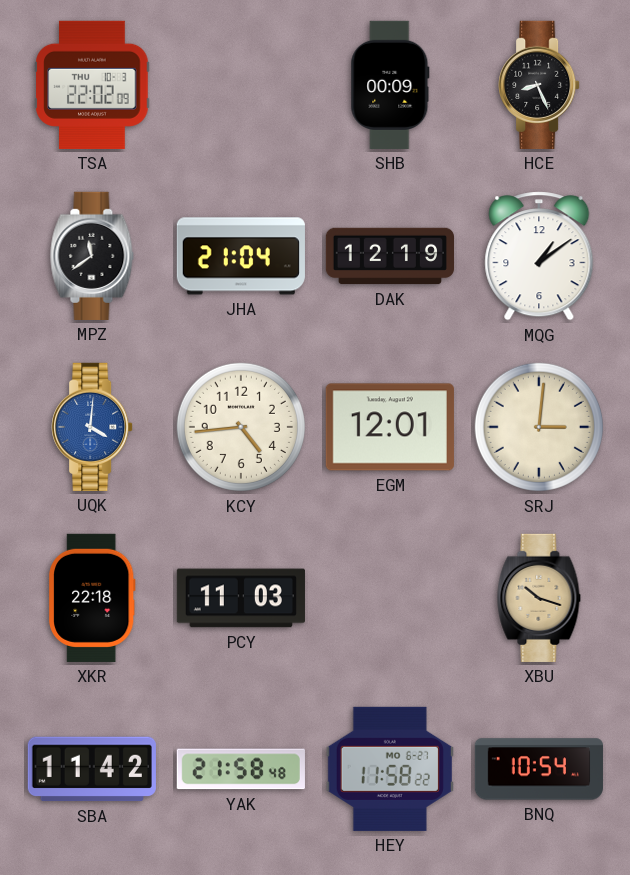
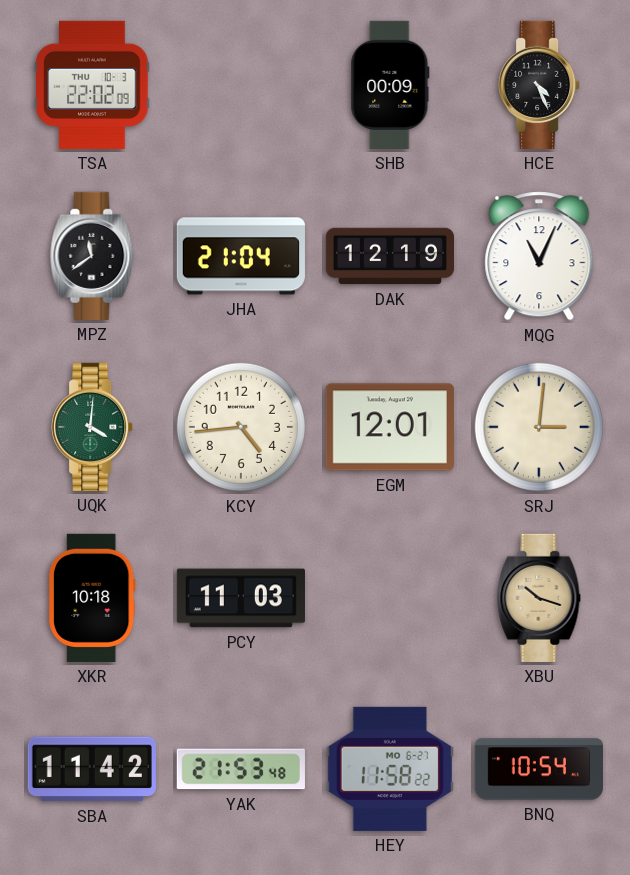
HCE: 8:26 -> 4:26 (539, 85)
MQG: 1:09 -> 11:04 (539, 256)
UQK dial: blue -> green (92, 427)
XKR: 22:18 -> 10:18 (92, 598)
YAK: 21:58 -> 21:53 (241, 769)
